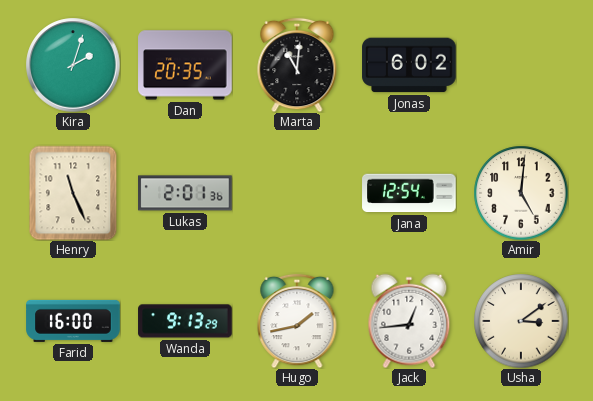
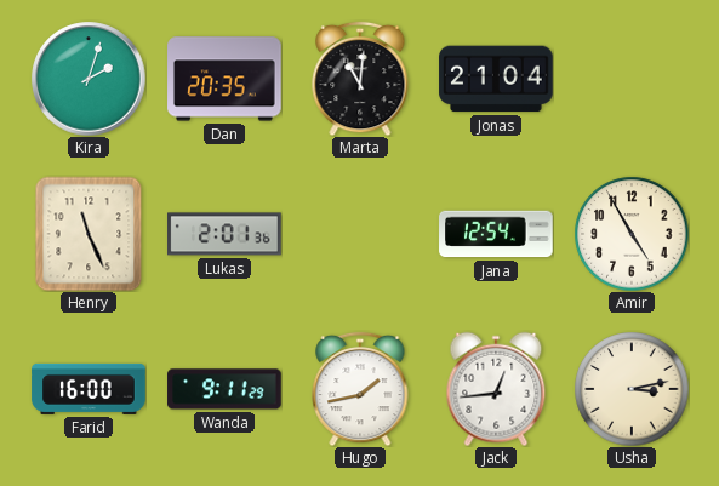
Jonas: 6:02 -> 21:04 (496, 79)
Amir: 5:01 -> 4:55 (632, 234)
Wanda: 9:13 -> 9:11 (224, 389)
Usha: 3:09 -> 3:13 (632, 389)
